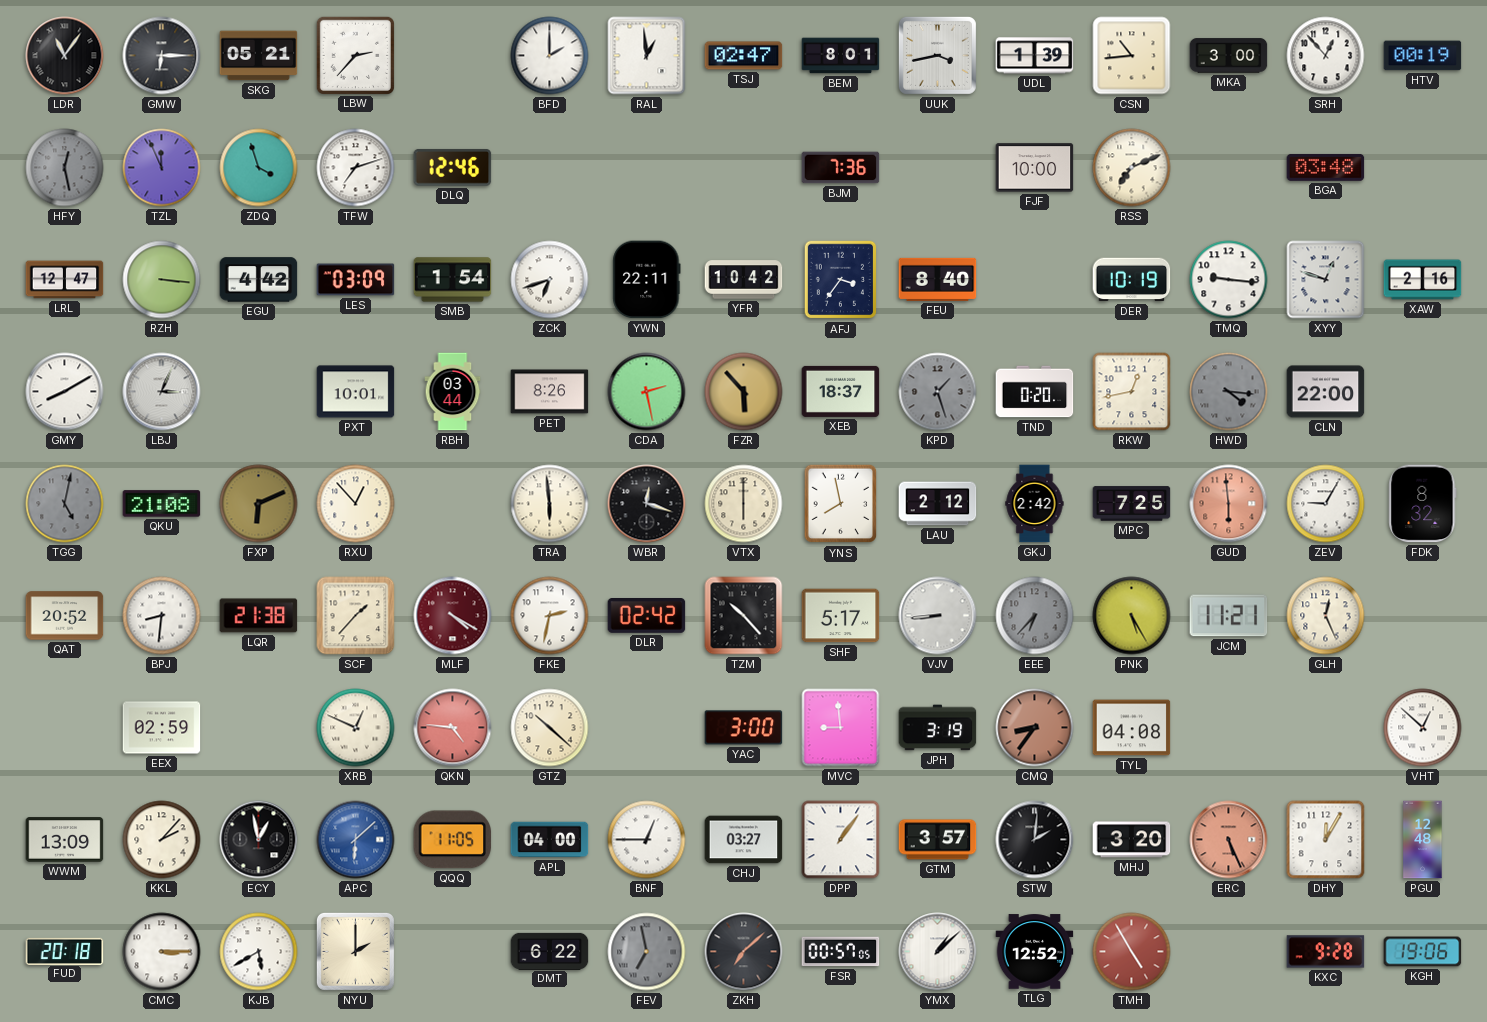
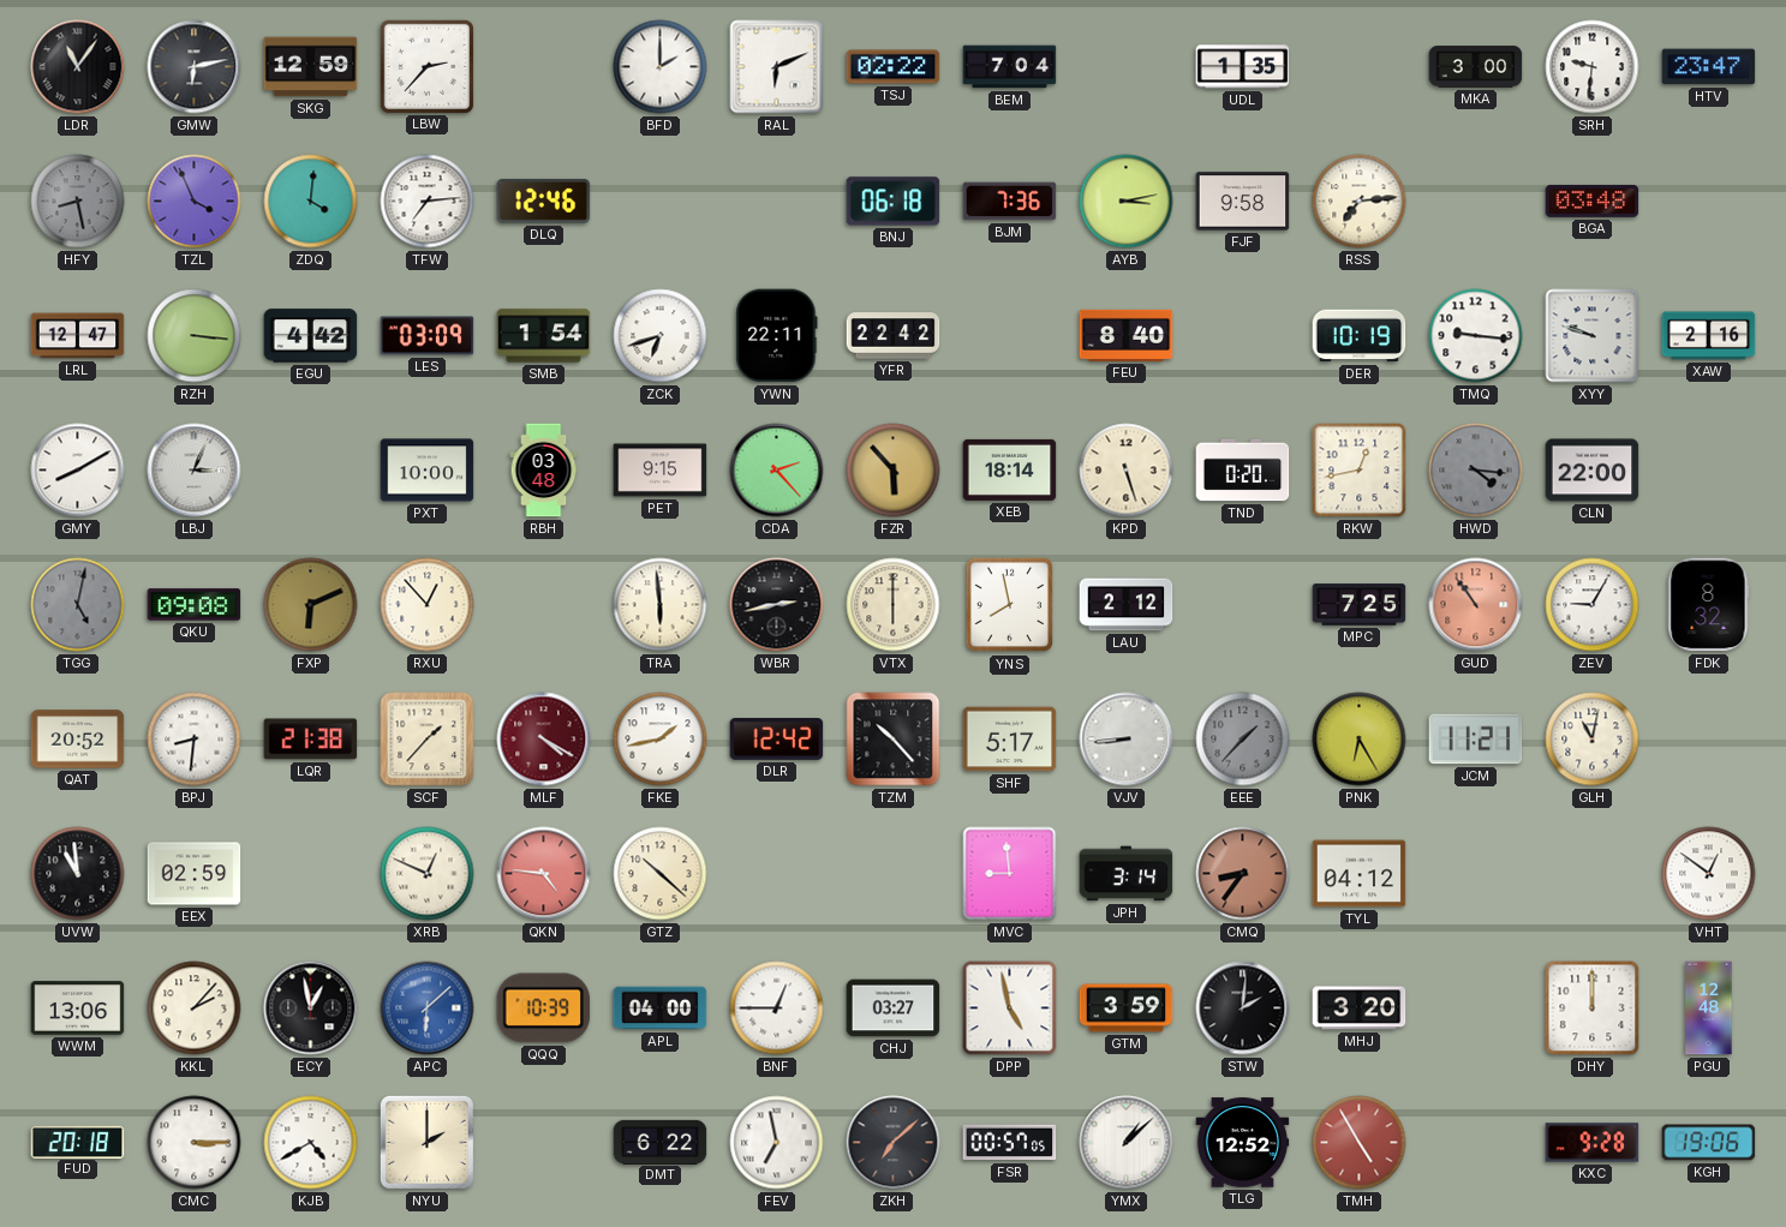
GMW: 6:15 -> 6:13 (195, 67)
SKG: 05:21 -> 12:59 (311, 67)
RAL: 12:59 -> 6:11 (777, 67)
TSJ: 02:47 -> 02:22 (894, 67)
BEM: 8:01 -> 7:04 (1010, 67)
UUK: 3:43 -> none (937, 55)
UDL: 1:39 -> 1:35 (1243, 67)
CSN: 10:44 -> none (1132, 56)
SRH: 12:53 -> 9:31 (1593, 67)
HTV: 00:19 -> 23:47 (1709, 67)
HFY: 12:28 -> 8:28 (78, 202)
TZL: 11:56 -> 3:56 (195, 202)
ZDQ: 3:57 -> 4:01 (311, 202)
TFW: 7:12 -> 7:14 (428, 202)
BNJ: none -> 06:18 (894, 202)
AYB: none -> 3:13 (1127, 202)
FJF: 10:00 -> 9:58 (1243, 202)
RSS: 7:11 -> 7:14 (1360, 202)
YFR: 10:42 -> 22:42 (894, 336)
AFJ: 3:36 -> none (841, 280)
XYY: 12:48 -> 9:48 (1593, 336)
PXT: 10:01 -> 10:00 (428, 471)
RBH: 03:44 -> 03:48 (544, 471)
PET: 8:26 -> 9:15 (661, 471)
CDA: 2:28 -> 2:23 (777, 471)
XEB: 18:37 -> 18:14 (1010, 469)
KPD: 1:27 -> 5:27 (1127, 471)
KPD dial: grey -> cream (1127, 471)
QKU: 21:08 -> 09:08 (195, 605)
WBR: 12:18 -> 2:43 (777, 605)
GKJ: 2:42 -> none (1035, 504)
GUD: 5:59 -> 10:54 (1476, 605)
FKE: 2:32 -> 1:43 (661, 740)
DLR: 02:42 -> 12:42 (777, 740)
EEE: 6:37 -> 1:37 (1243, 740)
PNK: 5:25 -> 6:25 (1360, 740)
GLH: 12:26 -> 11:02 (1593, 740)
UVW: none -> 10:59 (78, 874)
YAC: 3:00 -> none (744, 728)
JPH: 3:19 -> 3:14 (1127, 874)
TYL: 04:08 -> 04:12 (1360, 874)
VHT: 12:52 -> 12:51 (1709, 874)
WWM: 13:09 -> 13:06 (78, 1008)
QQQ: 11:05 -> 10:39 (544, 1008)
DPP: 1:06 -> 4:58 (1010, 1008)
GTM: 3:57 -> 3:59 (1127, 1008)
ERC: 5:26 -> none (1229, 840)
DHY: 12:05 -> 12:00 (1593, 1008)
KJB: 5:40 -> 4:40 (311, 1143)
FEV dial: grey -> white (777, 1143)
